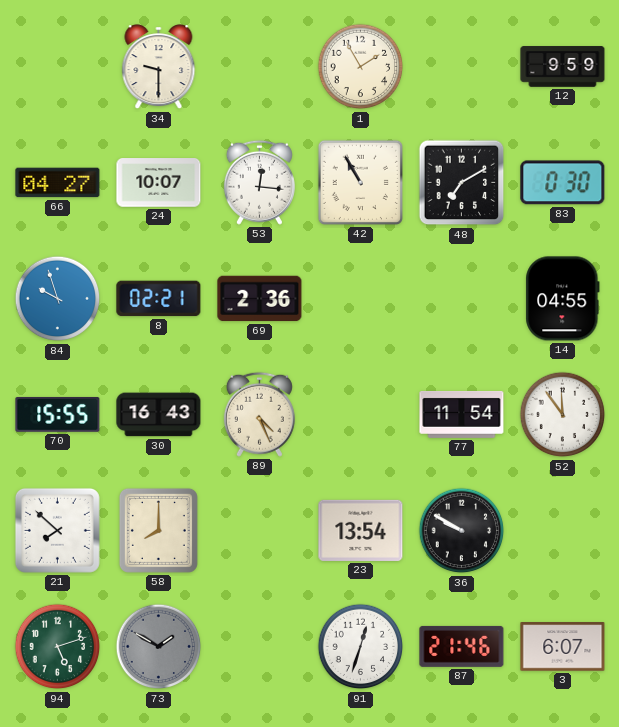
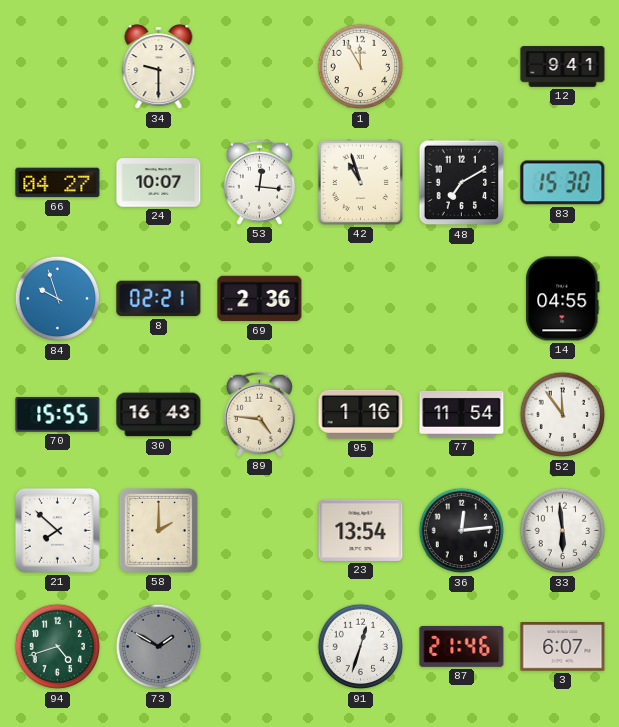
1: 1:55 -> 11:55 (361, 67)
12: 9:59 -> 9:41 (563, 67)
42: 10:55 -> 10:57 (360, 182)
83: 0:30 -> 15:30 (563, 183)
89: 4:26 -> 4:46 (259, 414)
95: none -> 1:16 (361, 414)
58: 8:00 -> 2:00 (158, 530)
36: 9:50 -> 12:14 (462, 531)
33: none -> 5:59 (563, 531)
94: 5:12 -> 4:42 (58, 647)
